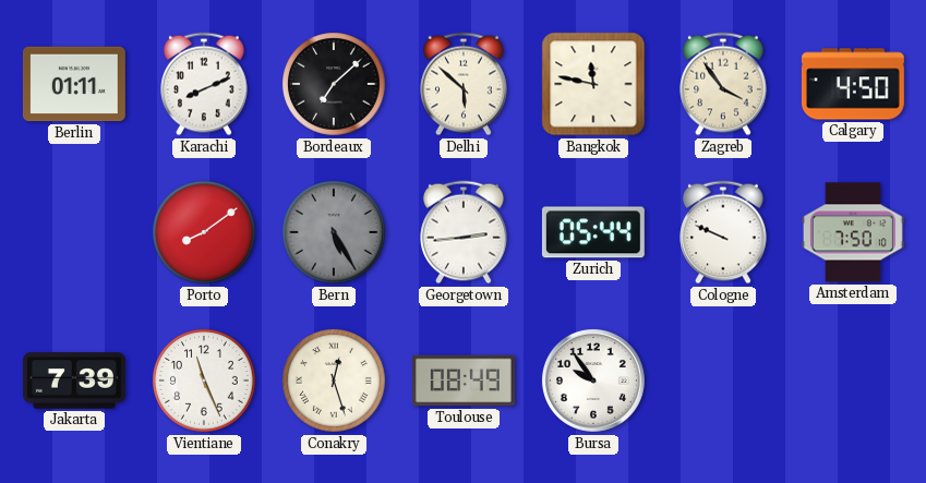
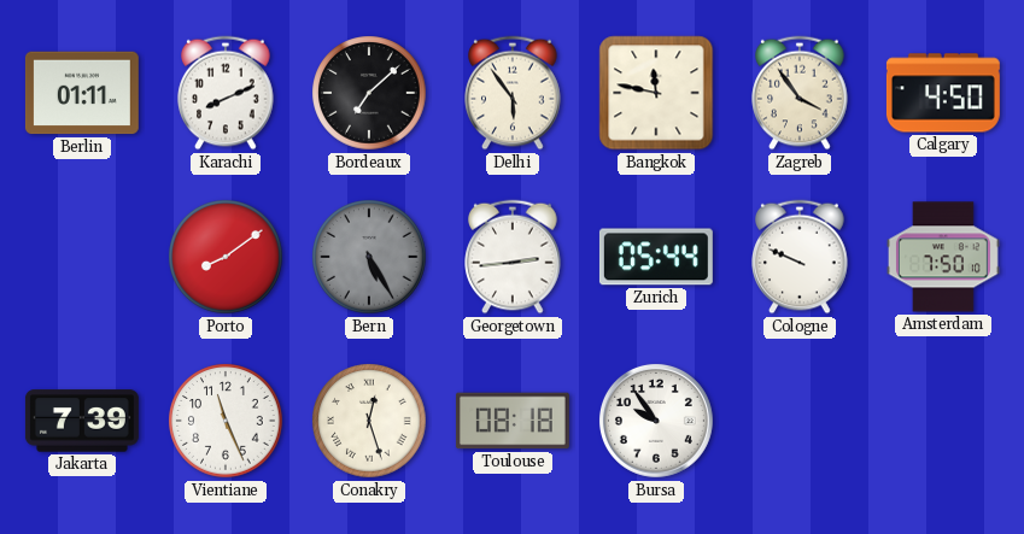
Delhi: 5:52 -> 5:54 (513, 93)
Toulouse: 08:49 -> 08:18 (513, 421)
